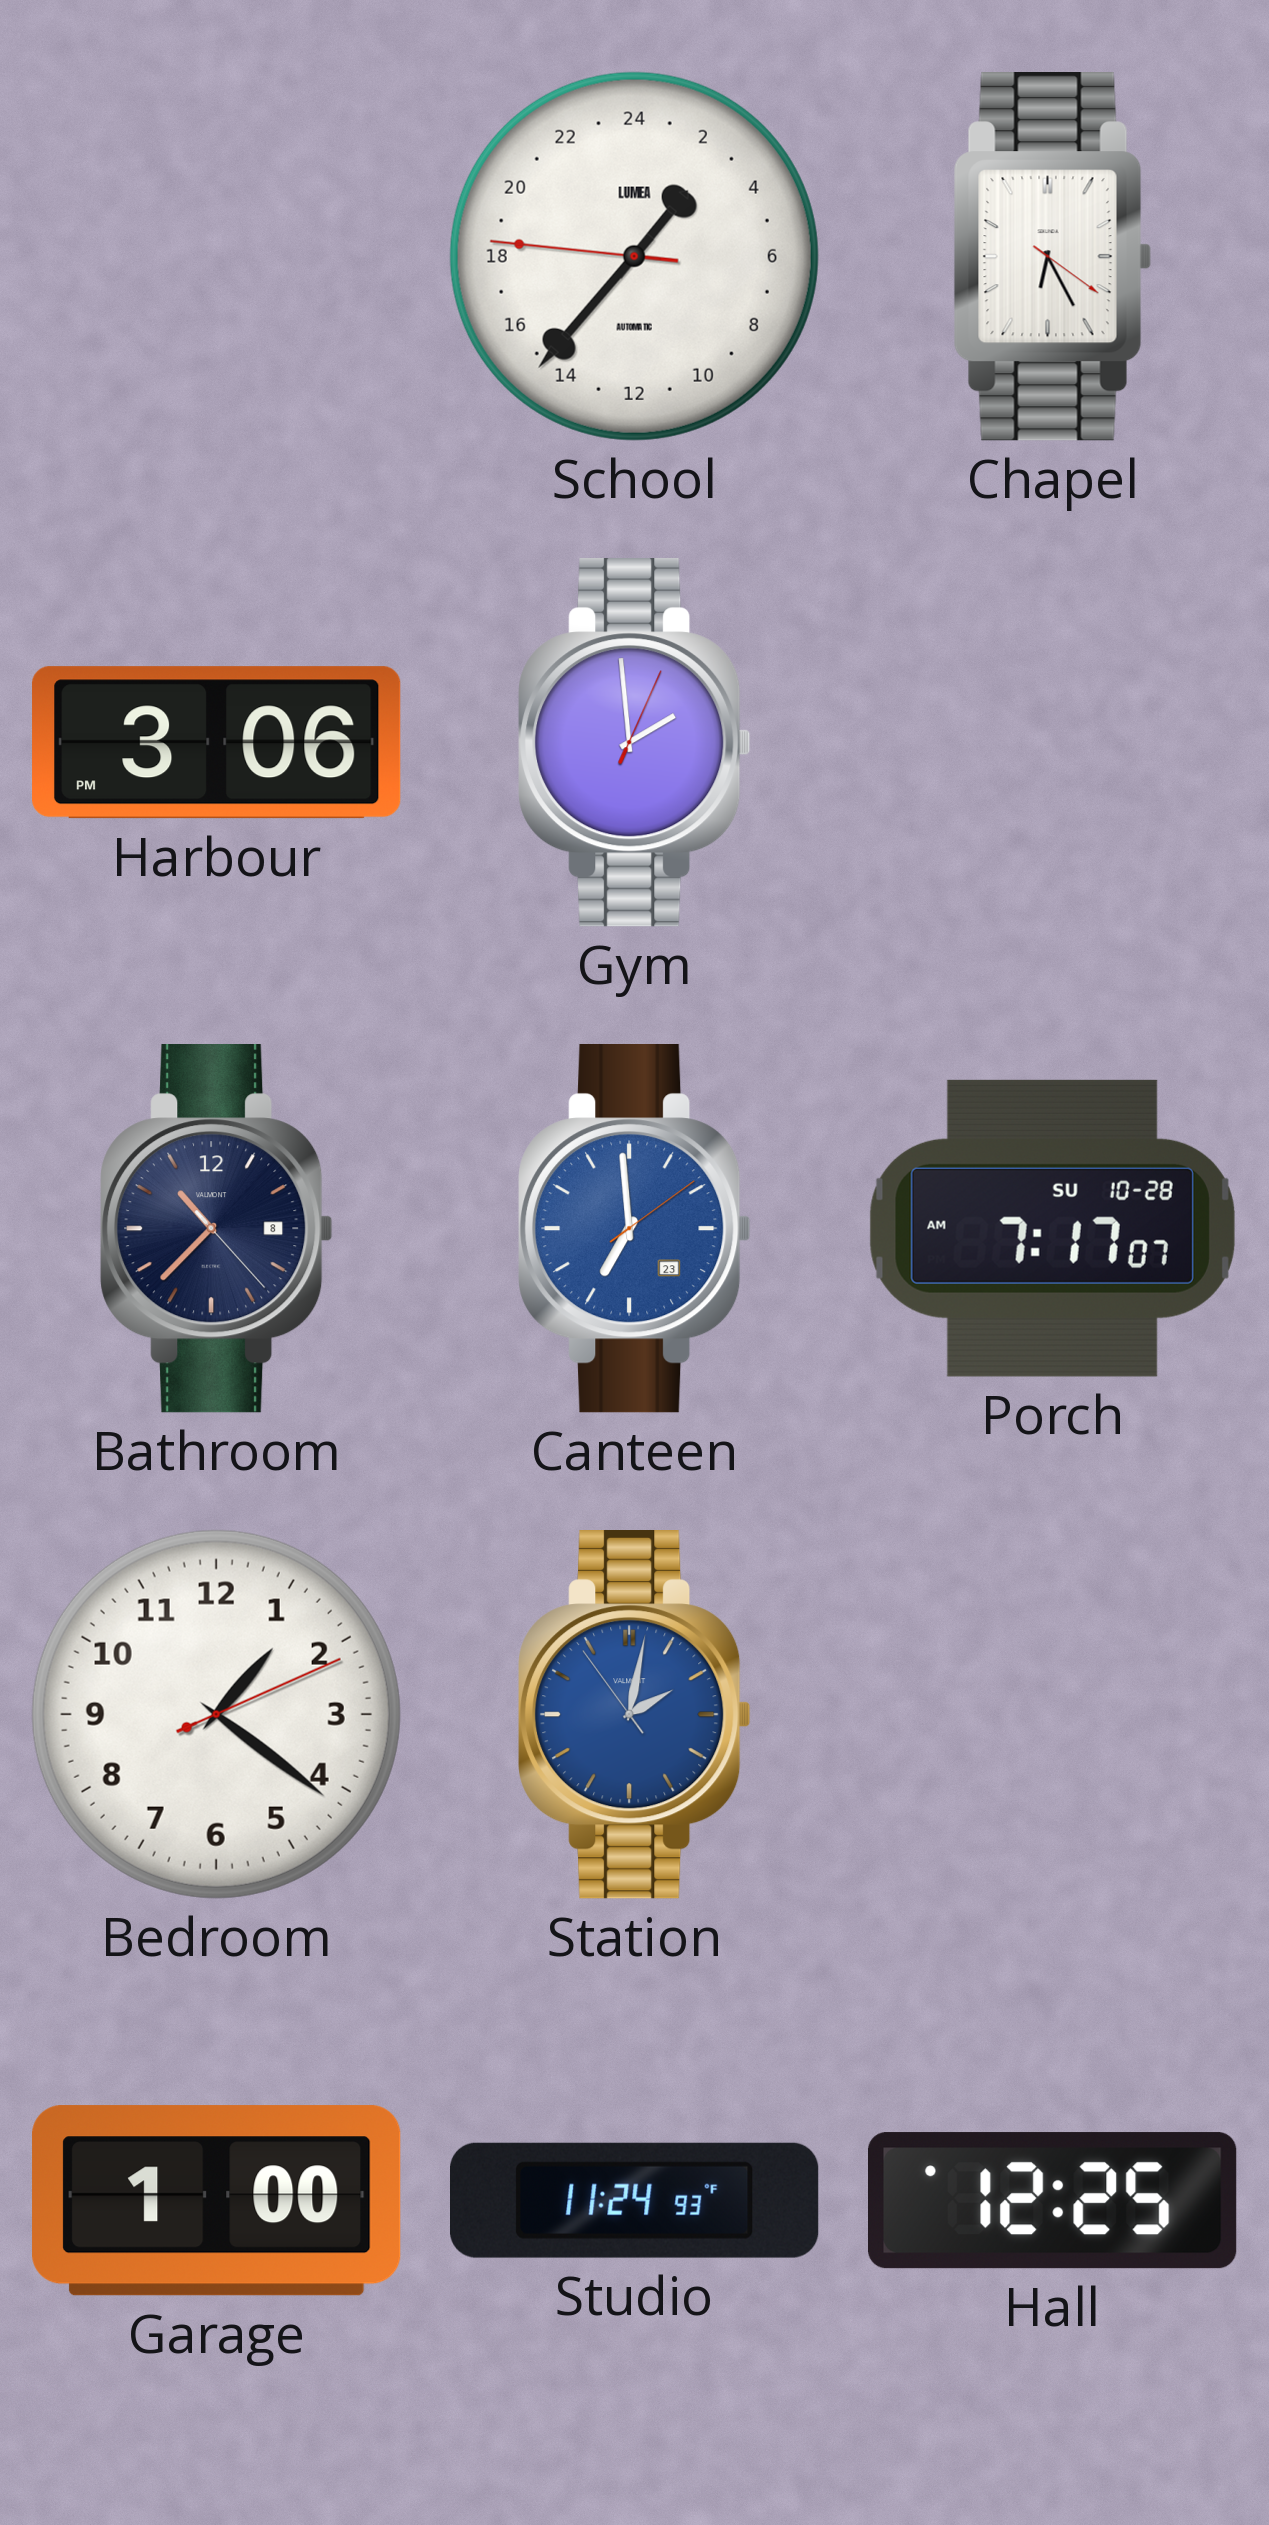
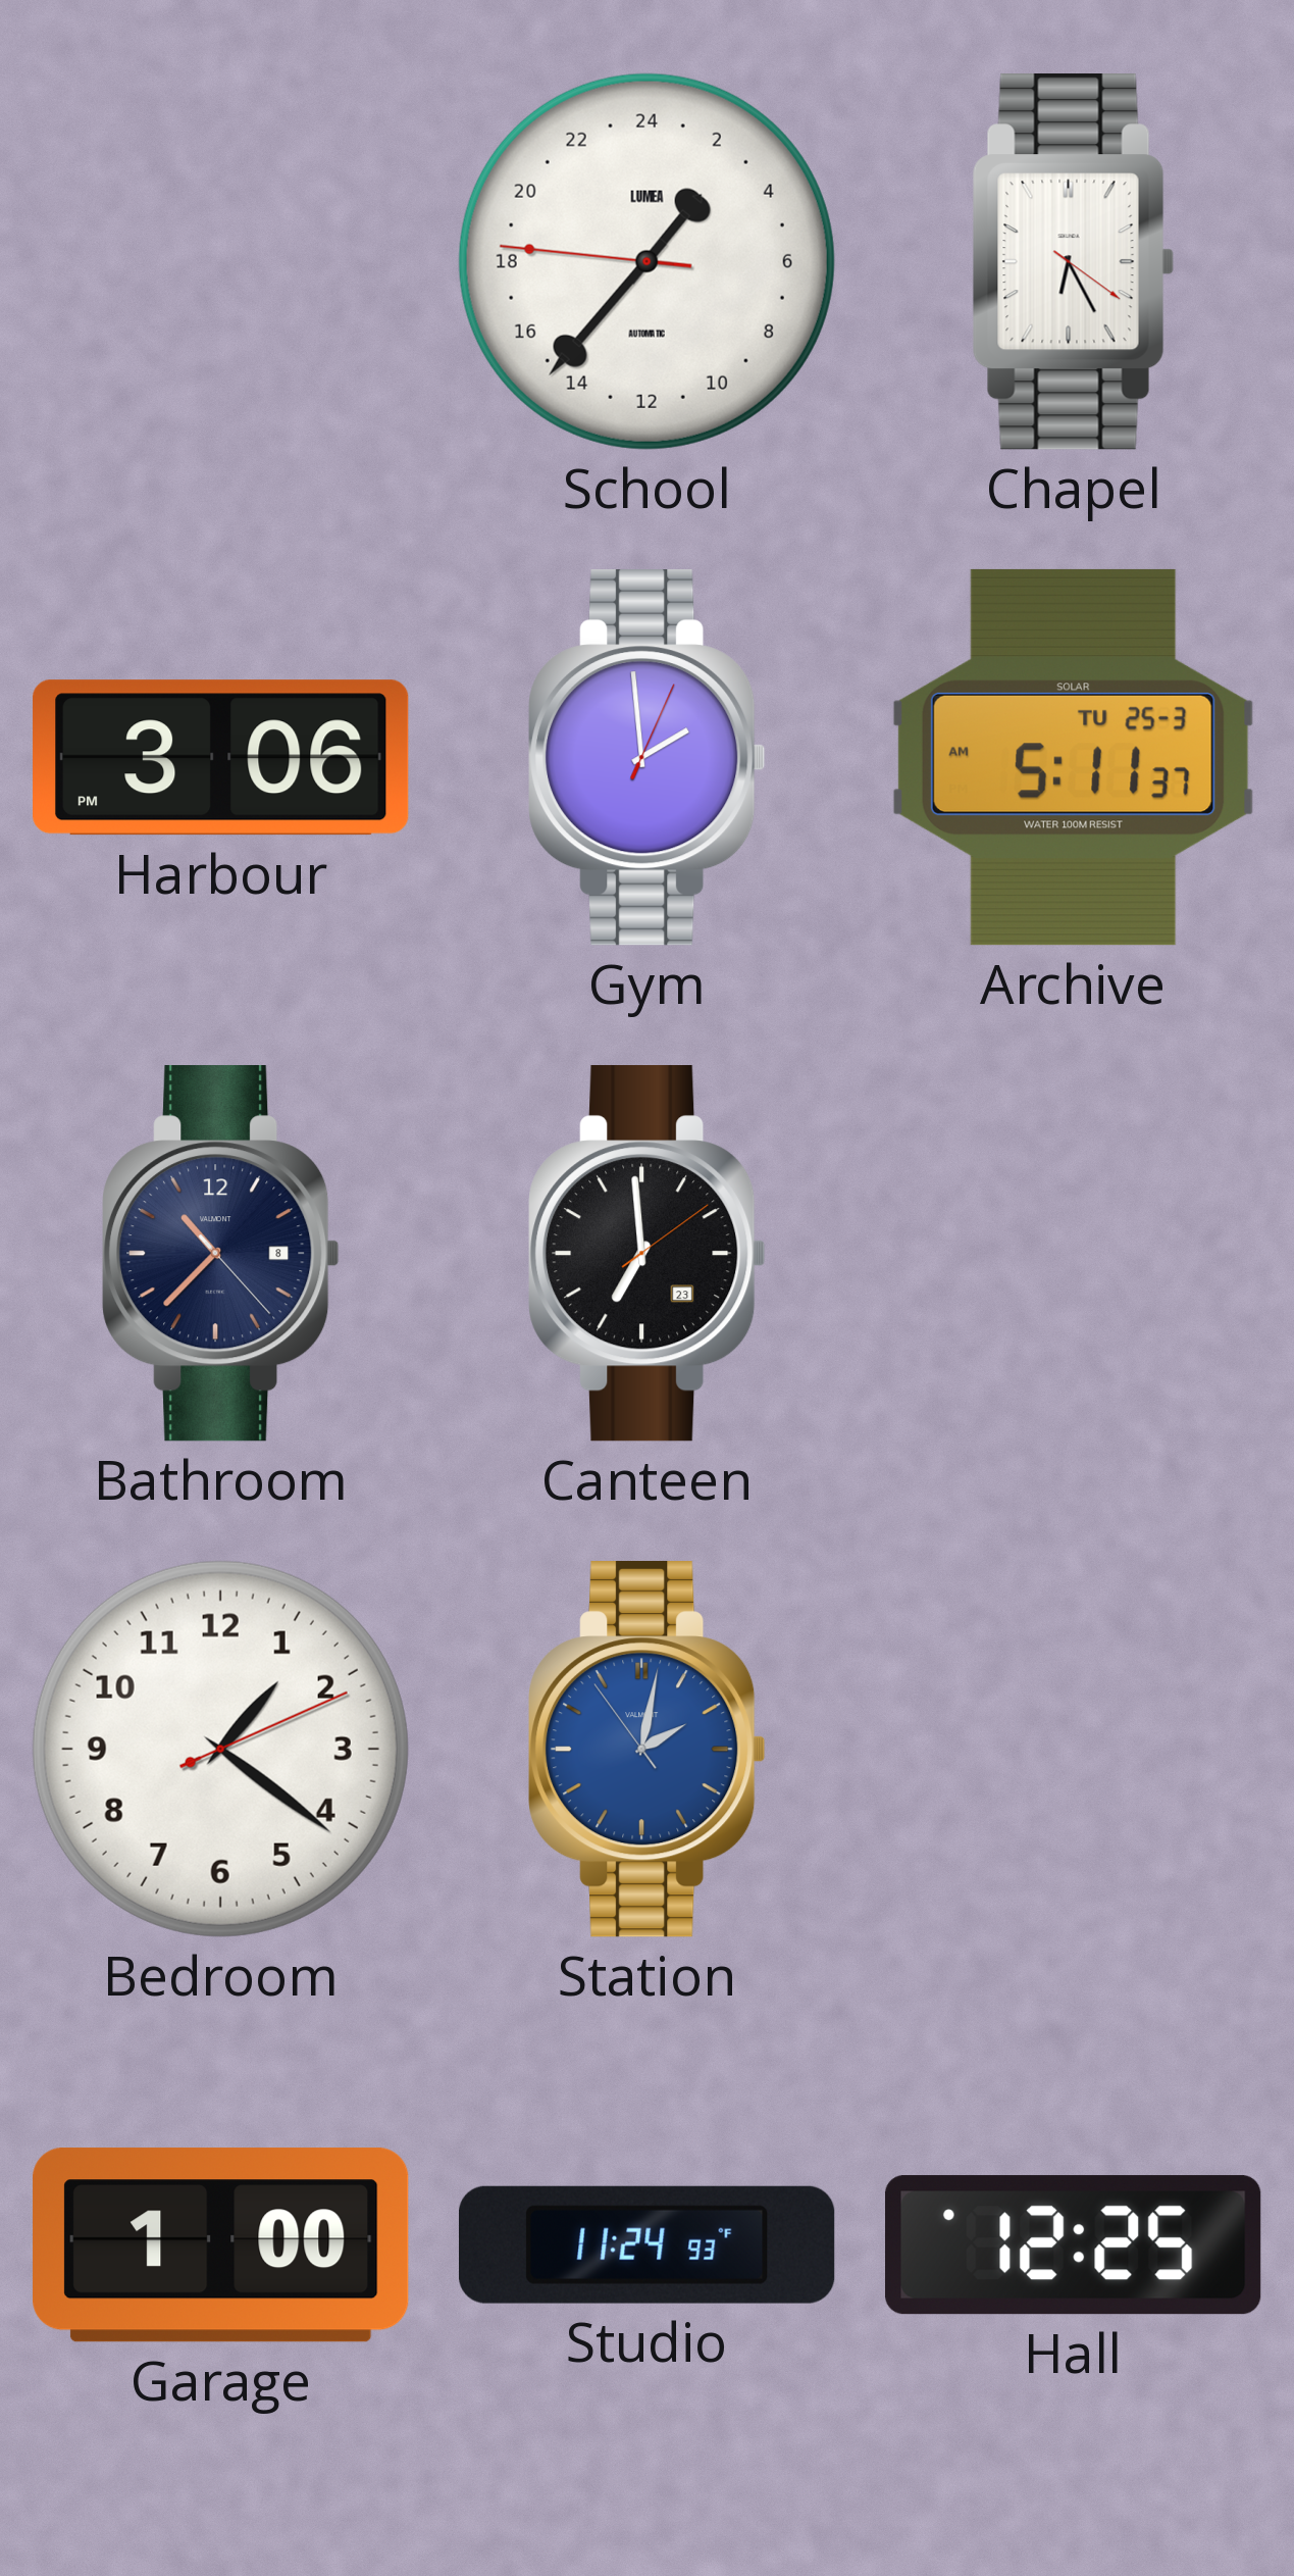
Archive: none -> 5:11 (1073, 757)
Canteen dial: blue -> black (648, 1254)
Porch: 7:17 -> none (1052, 1228)
